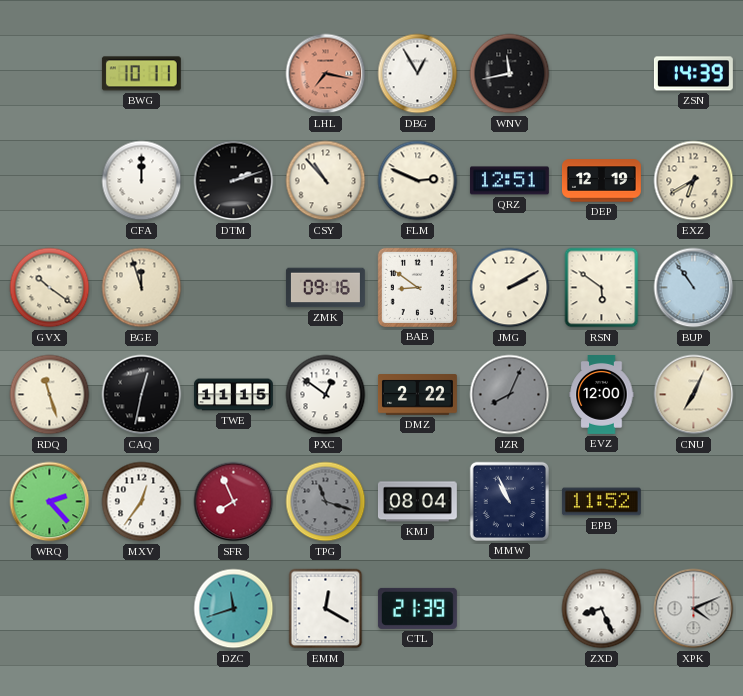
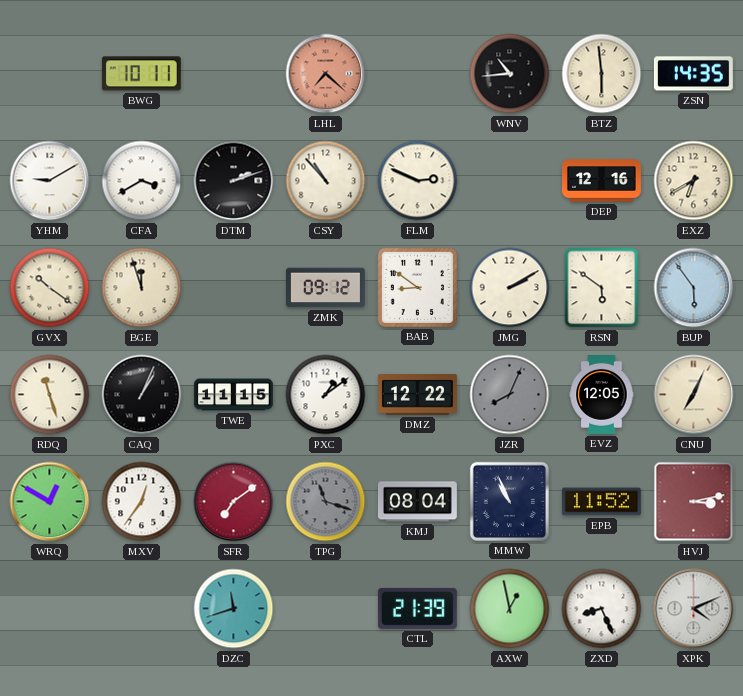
LHL: 7:17 -> 7:22 (326, 74)
DBG: 12:55 -> none (418, 74)
WNV: 11:43 -> 10:44 (510, 74)
BTZ: none -> 5:59 (602, 74)
ZSN: 14:39 -> 14:35 (693, 74)
YHM: none -> 9:10 (50, 181)
CFA: 12:00 -> 3:40 (142, 181)
QRZ: 12:51 -> none (509, 181)
DEP: 12:19 -> 12:16 (602, 181)
ZMK: 09:16 -> 09:12 (325, 288)
BUP: 10:54 -> 5:54 (694, 288)
CAQ: 12:32 -> 1:04 (142, 395)
PXC: 12:51 -> 1:09 (326, 395)
DMZ: 2:22 -> 12:22 (417, 395)
EVZ: 12:00 -> 12:05 (602, 395)
WRQ: 2:23 -> 12:50 (50, 502)
SFR: 7:56 -> 7:09 (234, 502)
HVJ: none -> 3:13 (694, 502)
EMM: 12:20 -> none (326, 609)
AXW: none -> 12:58 (510, 609)
